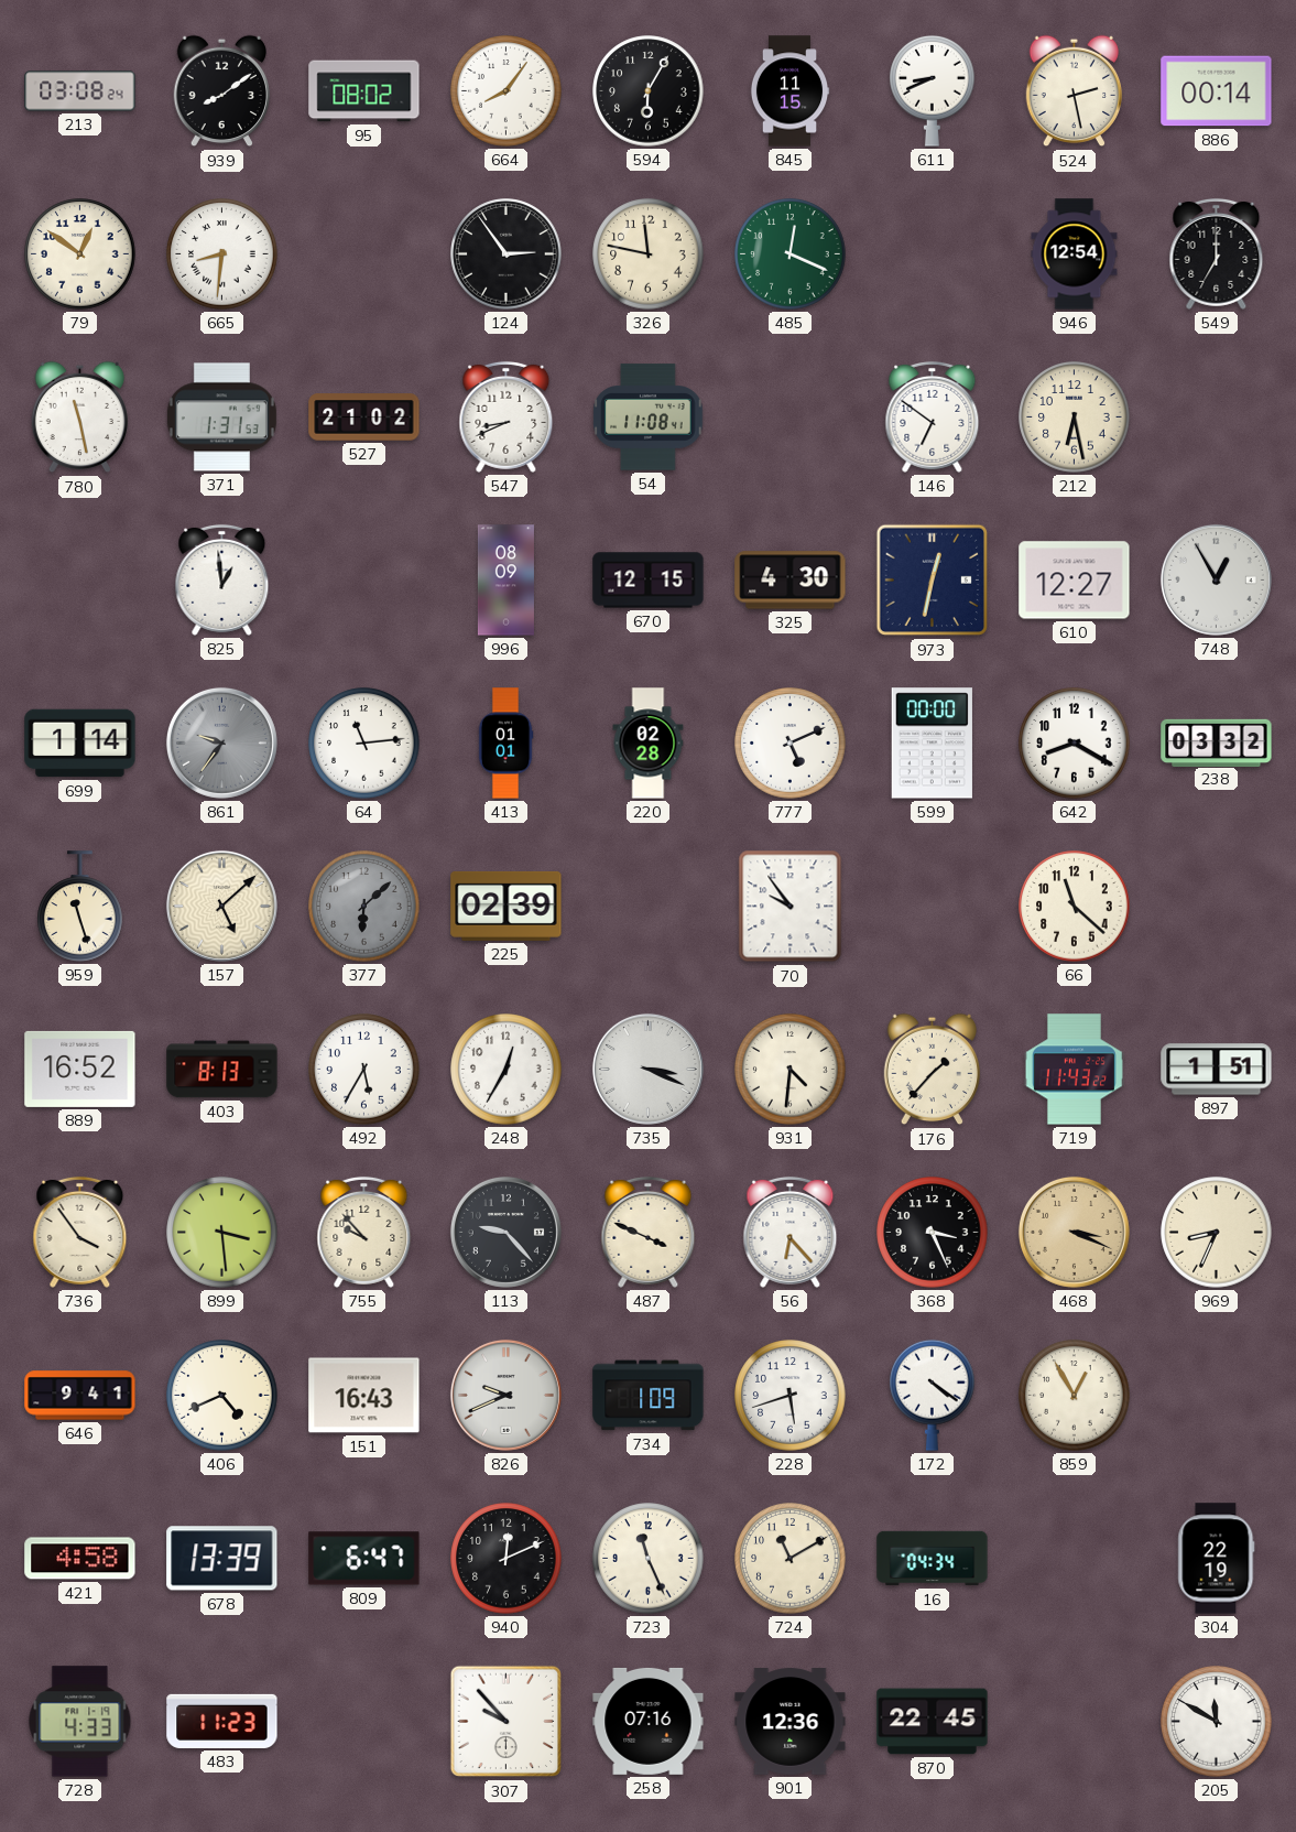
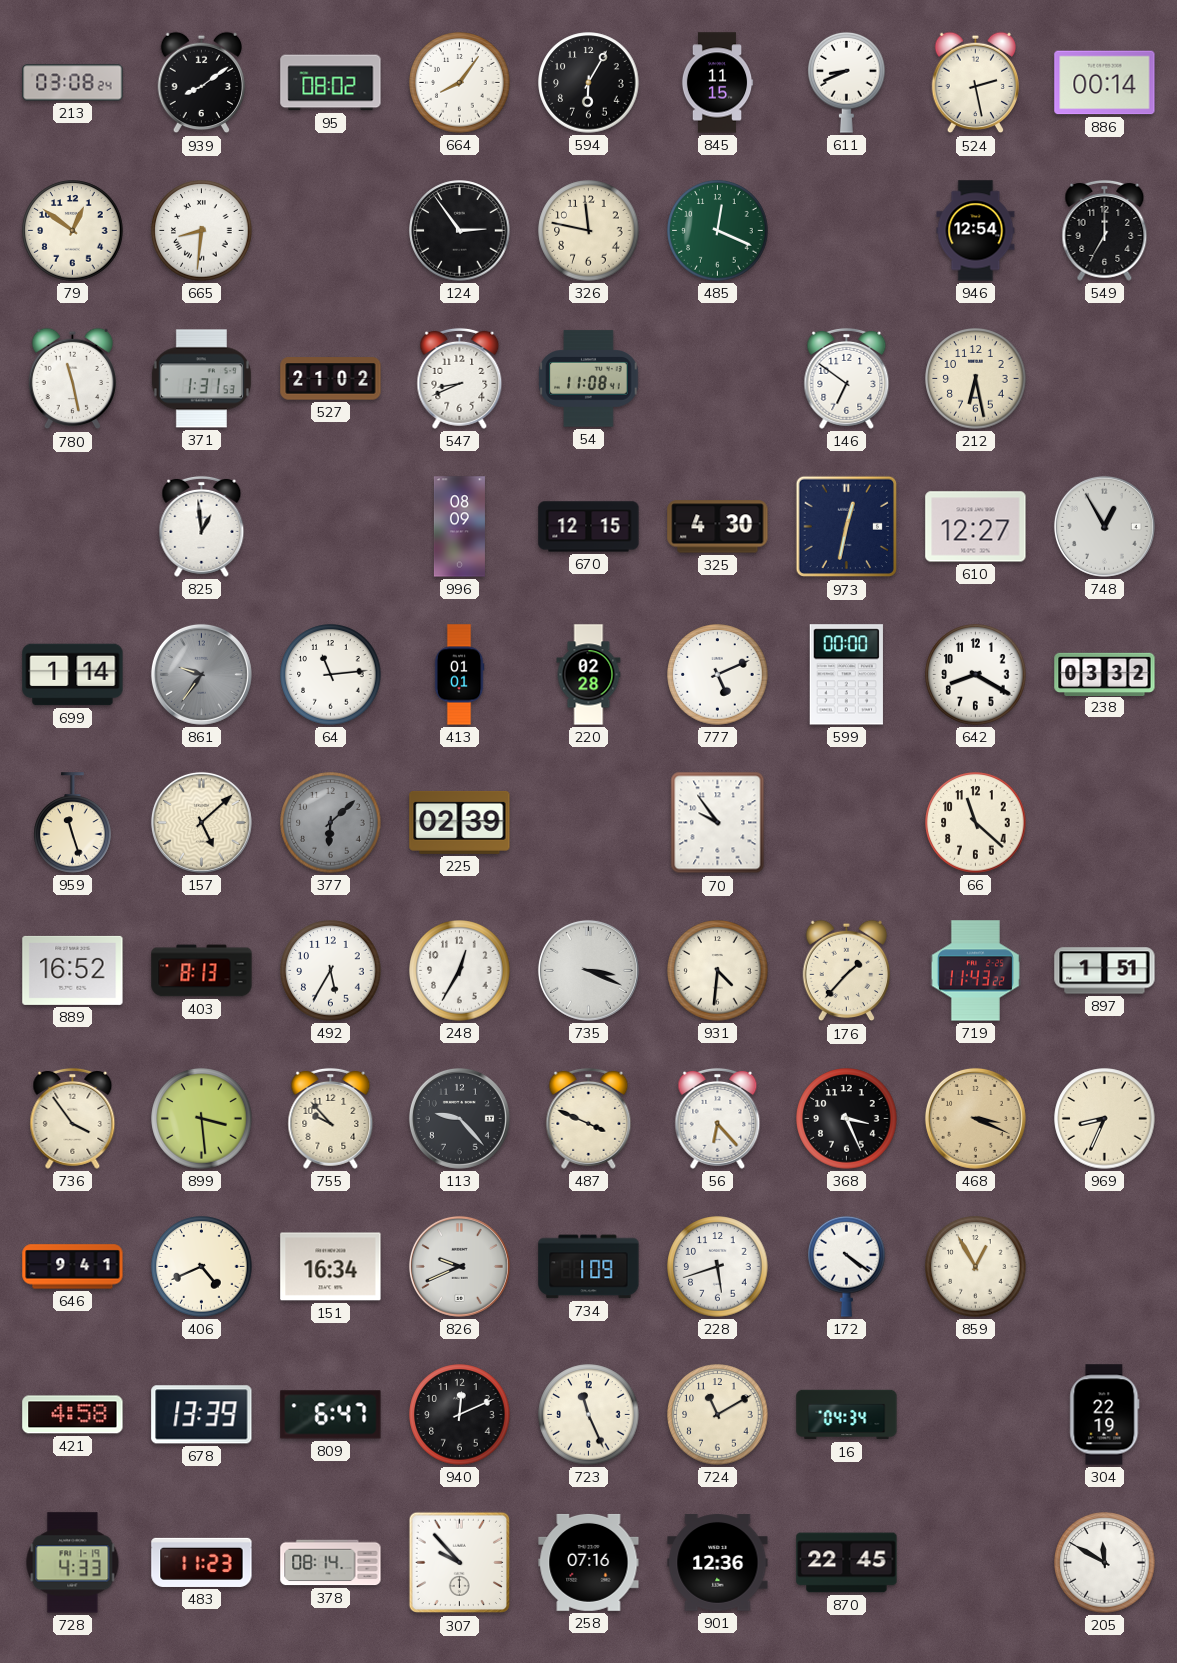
151: 16:43 -> 16:34 (331, 1267)
378: none -> 08:14 (331, 1563)
